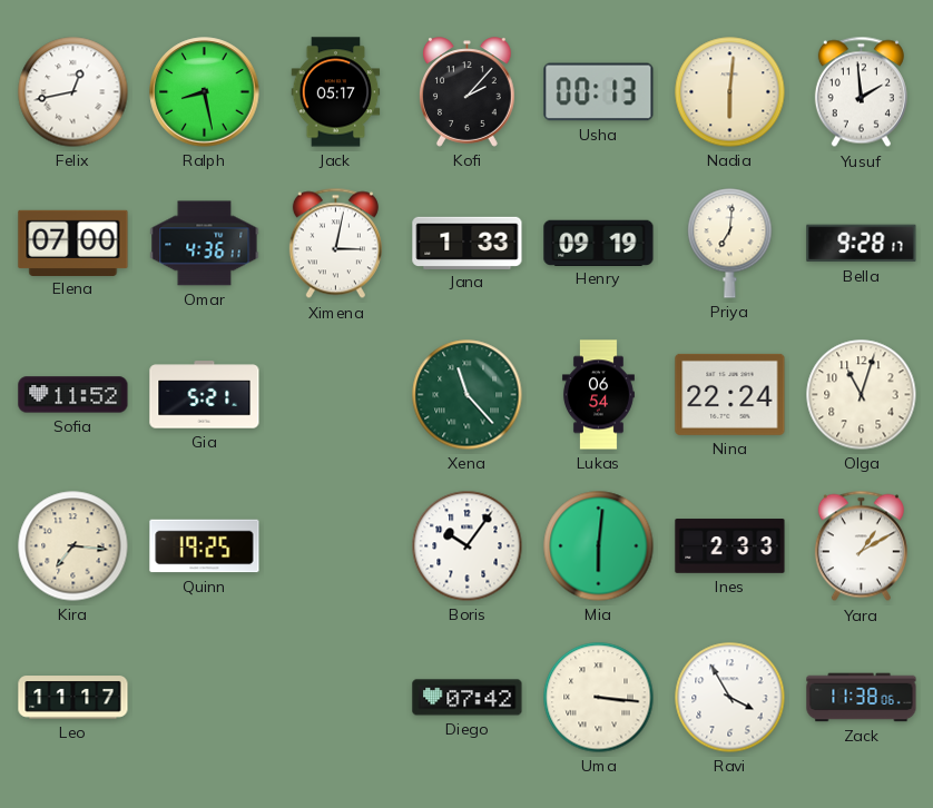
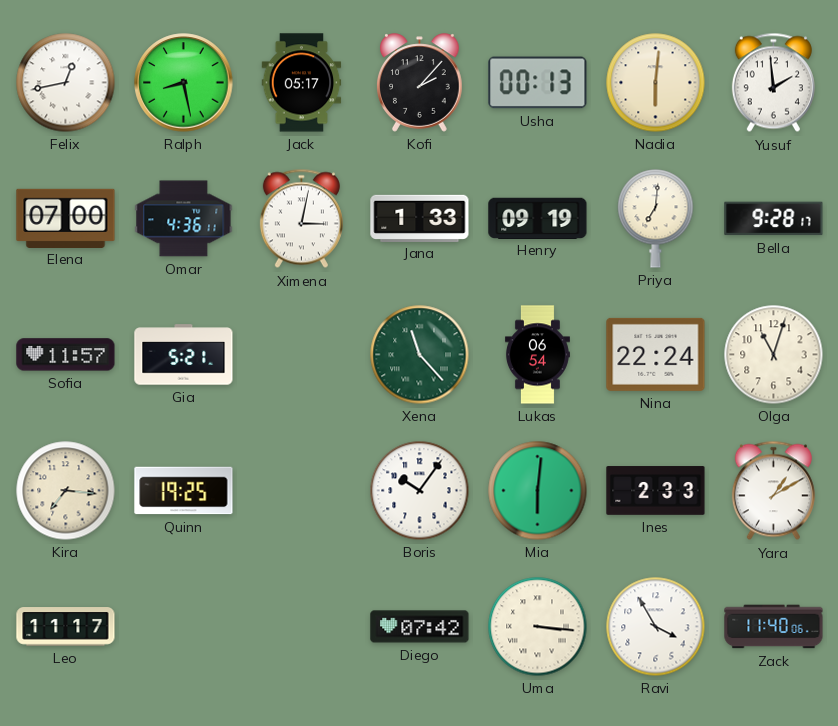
Sofia: 11:52 -> 11:57 (66, 355)
Zack: 11:38 -> 11:40 (774, 627)
